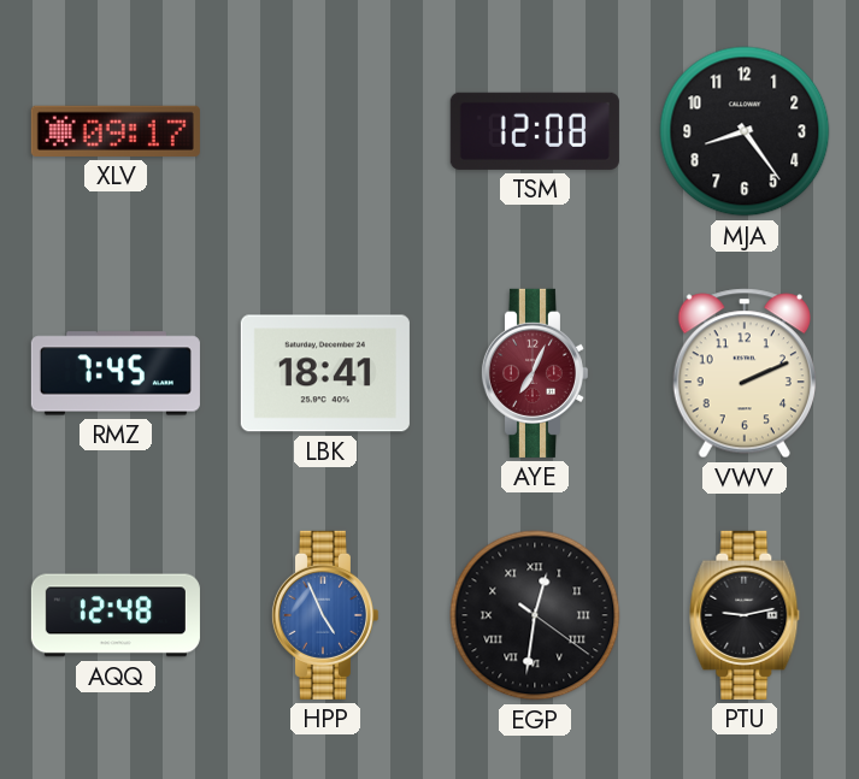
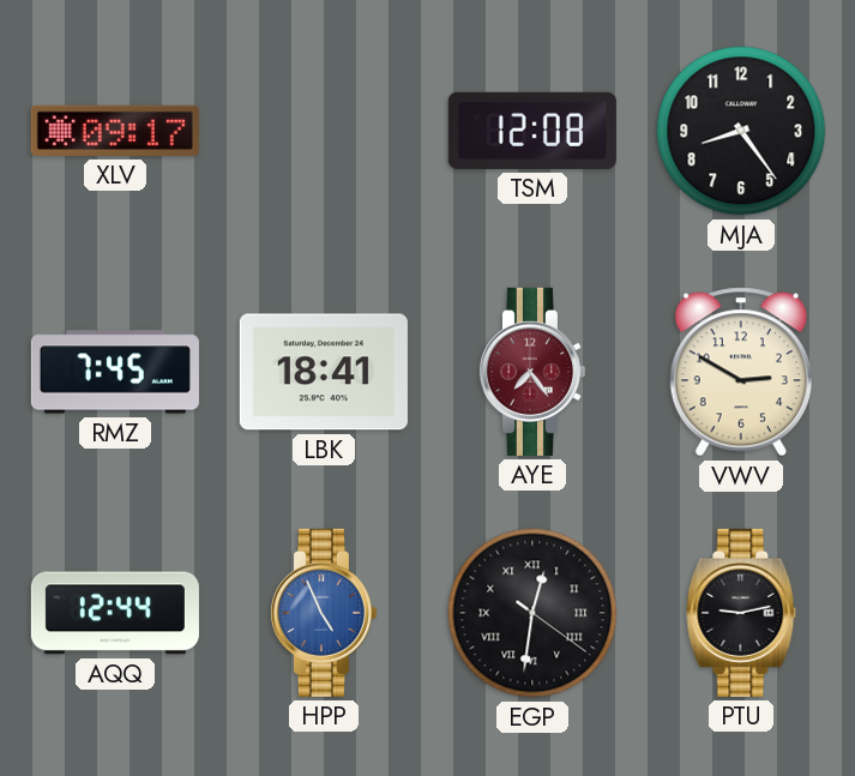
AYE: 7:04 -> 7:24 (531, 372)
VWV: 2:11 -> 2:50 (741, 372)
AQQ: 12:48 -> 12:44 (115, 613)
